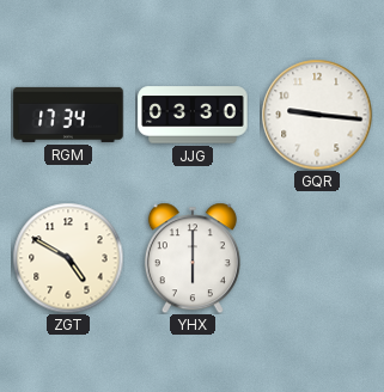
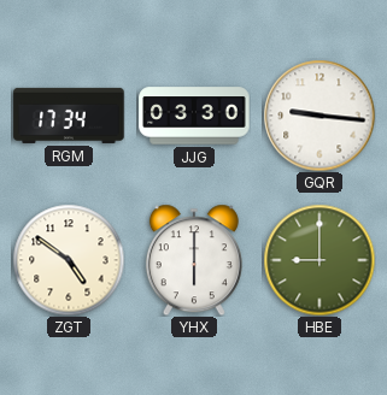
ZGT: 4:50 -> 4:51 (69, 260)
HBE: none -> 9:00 (319, 260)
